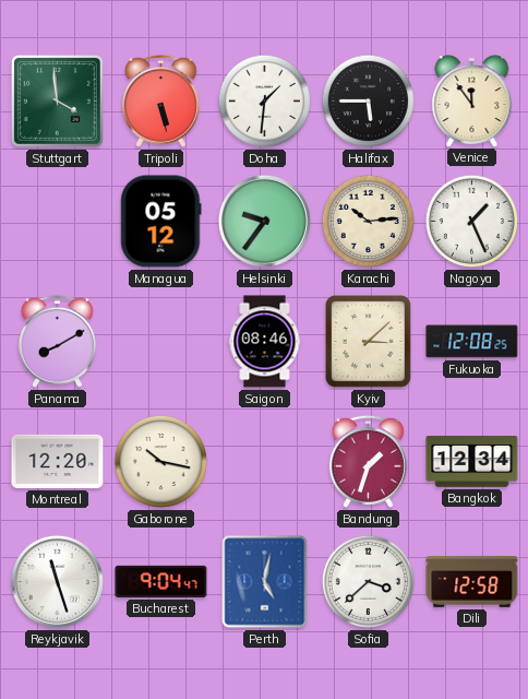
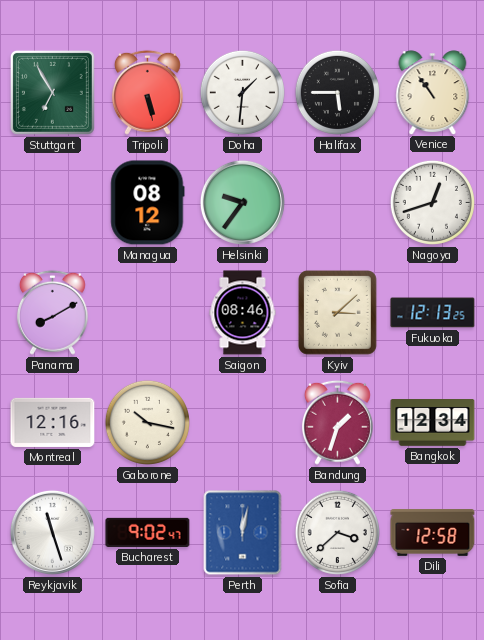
Stuttgart: 3:59 -> 6:55 (52, 92)
Venice: 11:54 -> 10:54 (433, 92)
Managua: 05:12 -> 08:12 (148, 203)
Karachi: 10:14 -> none (368, 221)
Nagoya: 1:26 -> 12:42 (432, 202)
Fukuoka: 12:08 -> 12:13 (433, 313)
Montreal: 12:20 -> 12:16 (53, 422)
Bucharest: 9:04 -> 9:02 (148, 532)
Perth: 5:02 -> 12:02 (243, 533)
